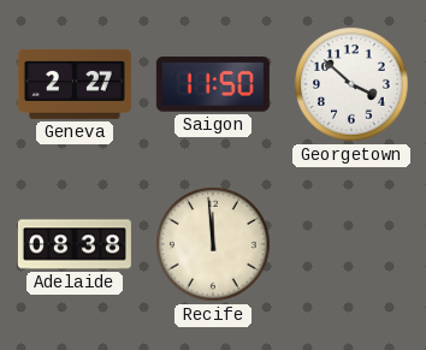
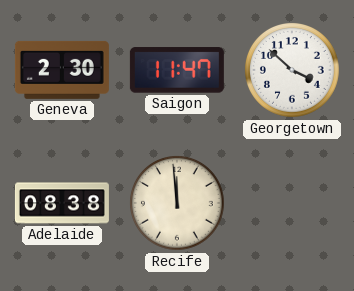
Geneva: 2:27 -> 2:30 (62, 70)
Saigon: 11:50 -> 11:47 (177, 70)
